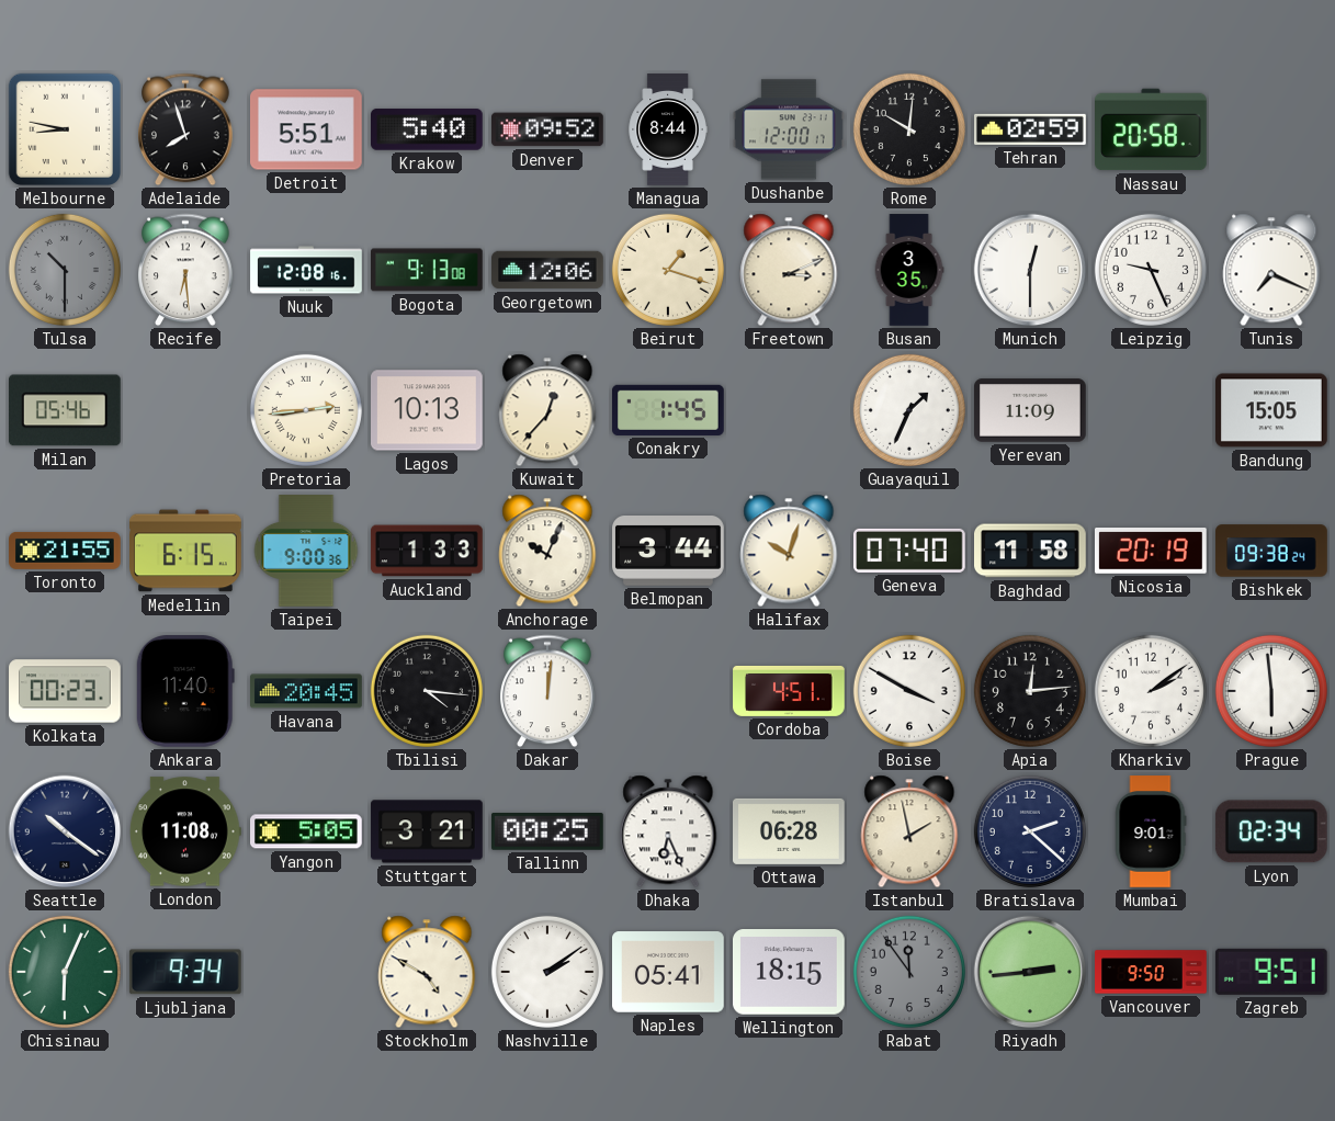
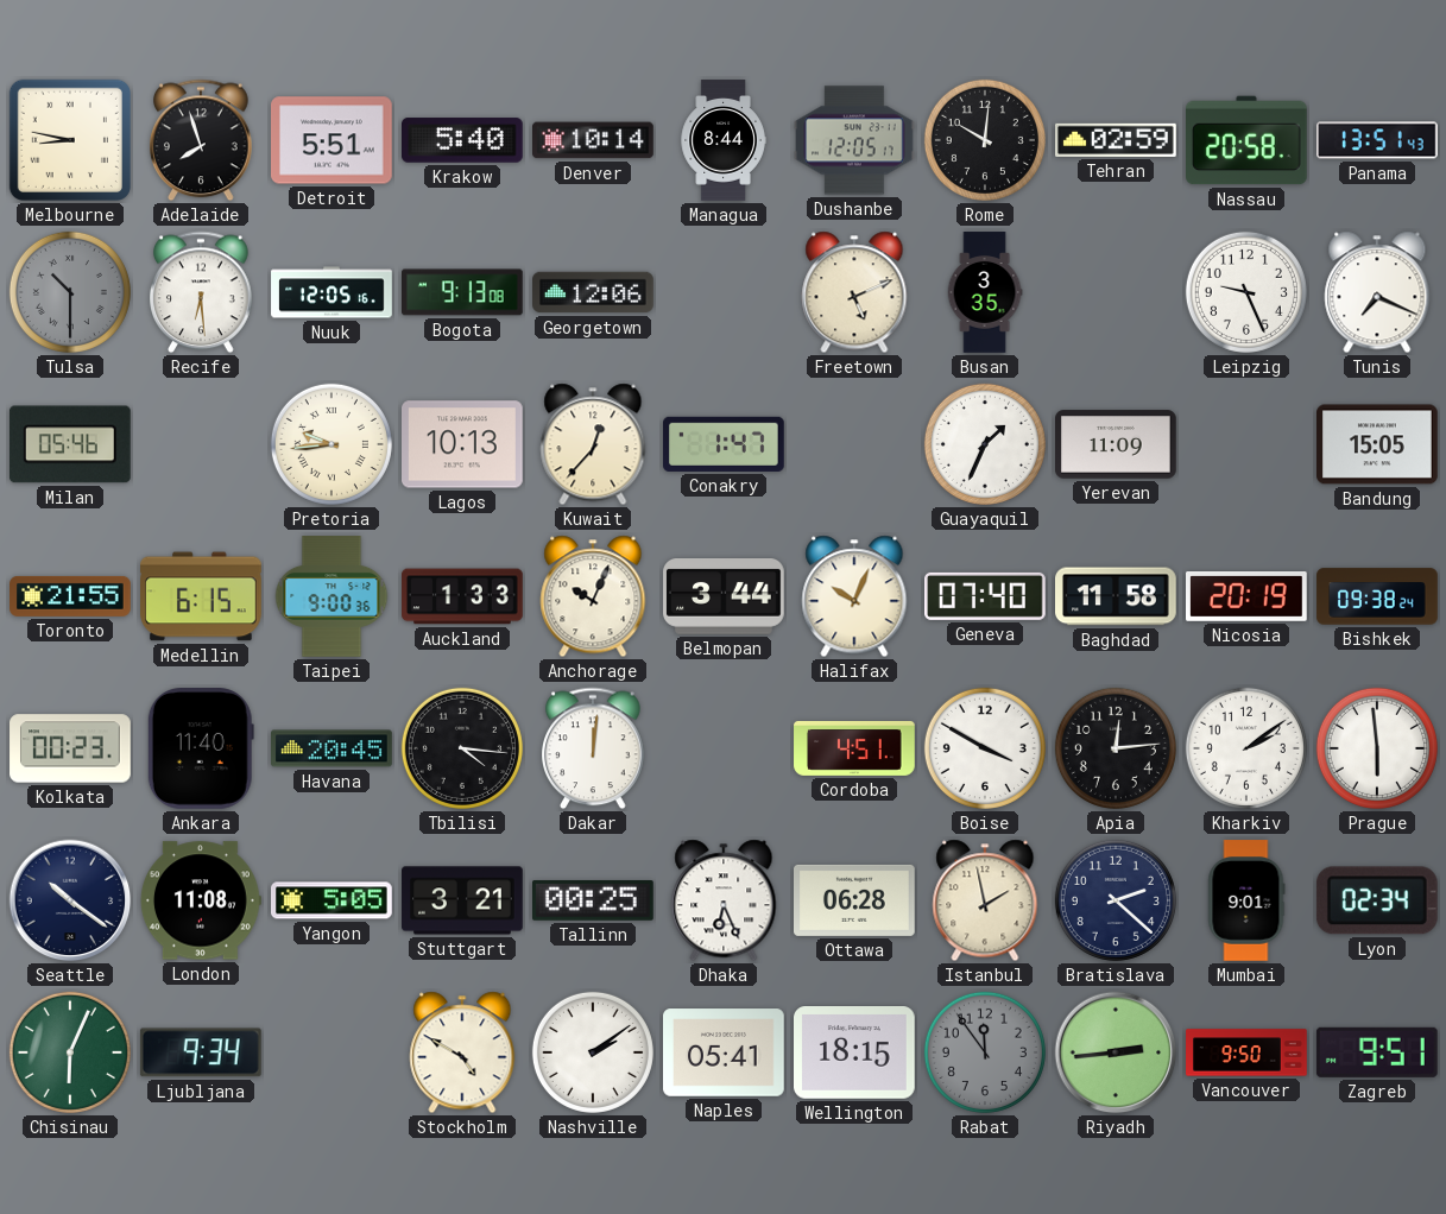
Denver: 09:52 -> 10:14 (594, 140)
Dushanbe: 12:00 -> 12:05 (854, 140)
Panama: none -> 13:51 (1378, 140)
Nuuk: 12:08 -> 12:05 (331, 292)
Beirut: 1:18 -> none (668, 270)
Freetown: 3:11 -> 5:11 (854, 292)
Munich: 12:30 -> none (1030, 270)
Pretoria: 2:44 -> 9:44 (331, 444)
Conakry: 1:45 -> 1:47 (725, 444)
Halifax: 10:03 -> 10:04 (854, 596)
